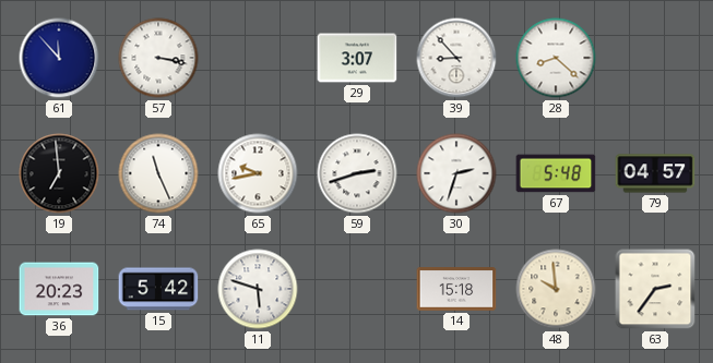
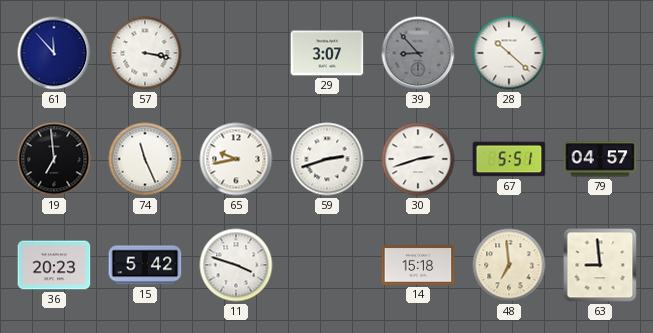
39 dial: white -> grey (418, 53)
28: 8:22 -> 10:22 (509, 53)
30: 2:33 -> 2:42 (418, 159)
67: 5:48 -> 5:51 (509, 159)
11: 5:48 -> 3:48 (236, 265)
48: 9:59 -> 6:59 (509, 265)
63: 2:36 -> 8:59 (600, 265)
